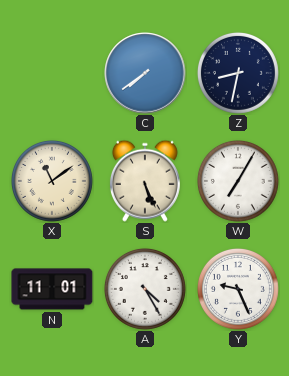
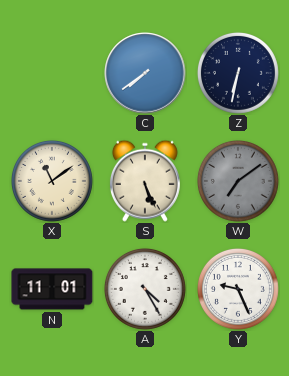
Z: 8:32 -> 6:32 (238, 73)
W: 7:05 -> 7:09 (238, 181)
W dial: white -> grey (238, 181)
